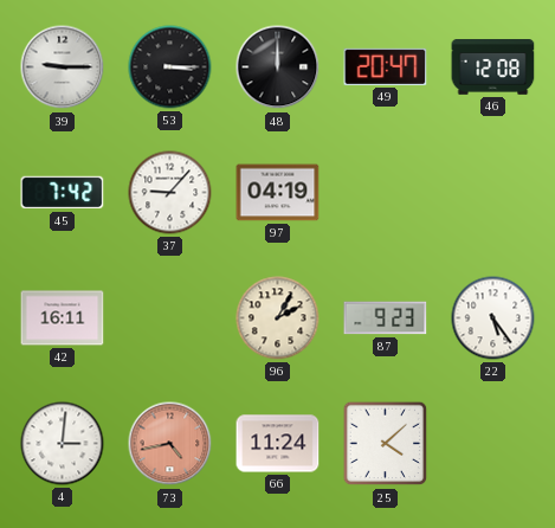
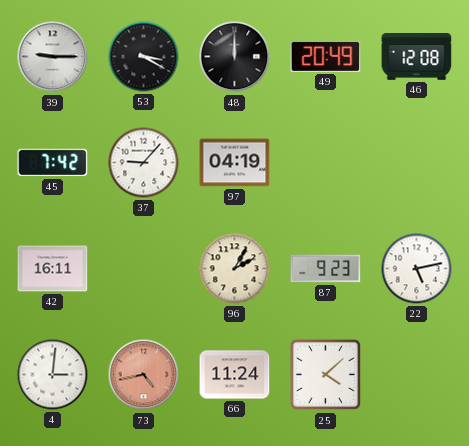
53: 3:15 -> 3:20 (144, 57)
49: 20:47 -> 20:49 (326, 56)
22: 5:24 -> 5:13 (417, 269)
